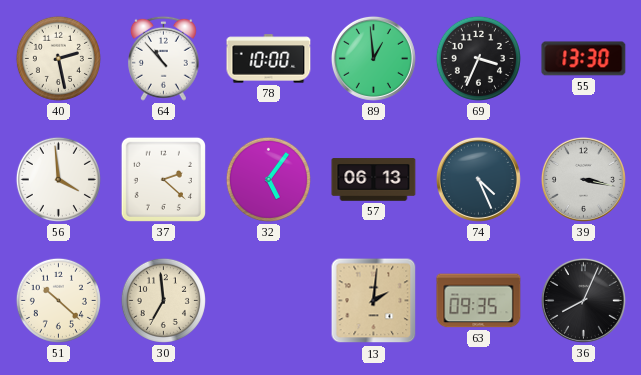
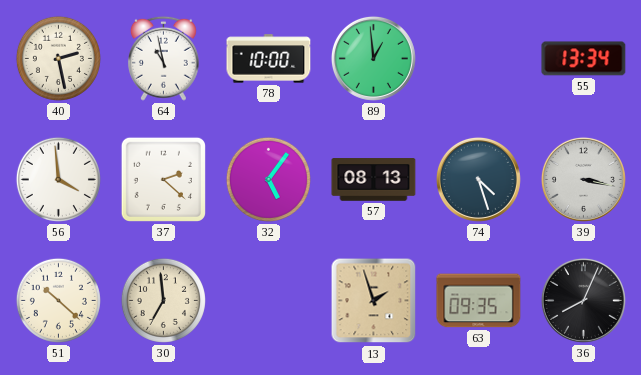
64: 10:53 -> 10:58 (163, 58)
69: 3:34 -> none (478, 58)
55: 13:30 -> 13:34 (584, 59)
57: 06:13 -> 08:13 (374, 180)
74: 4:26 -> 4:27 (478, 179)
13: 2:01 -> 1:57 (374, 301)
